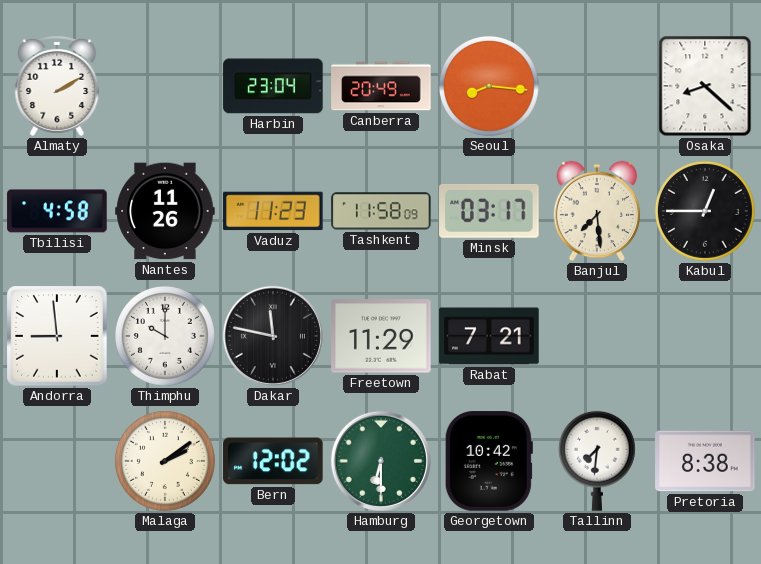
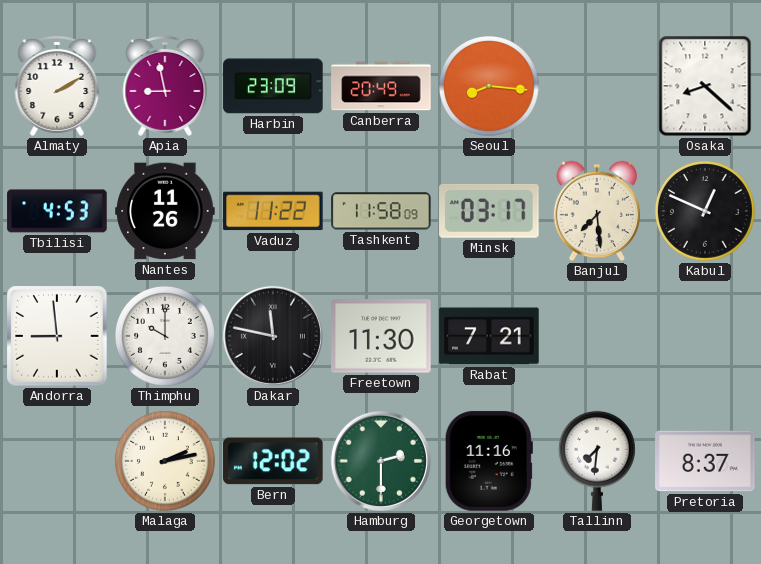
Apia: none -> 8:58 (165, 86)
Harbin: 23:04 -> 23:09 (273, 86)
Tbilisi: 4:58 -> 4:53 (57, 211)
Vaduz: 11:23 -> 11:22 (273, 211)
Kabul: 12:45 -> 12:49 (705, 211)
Freetown: 11:29 -> 11:30 (381, 336)
Malaga: 2:09 -> 2:13 (165, 461)
Hamburg: 6:30 -> 2:30 (381, 461)
Georgetown: 10:42 -> 11:16 (489, 461)
Pretoria: 8:38 -> 8:37 (705, 461)
